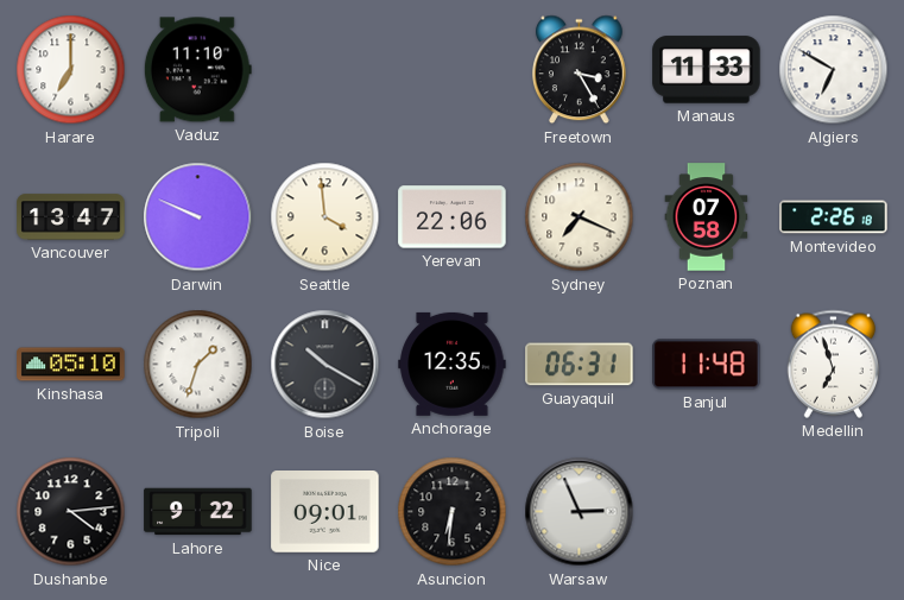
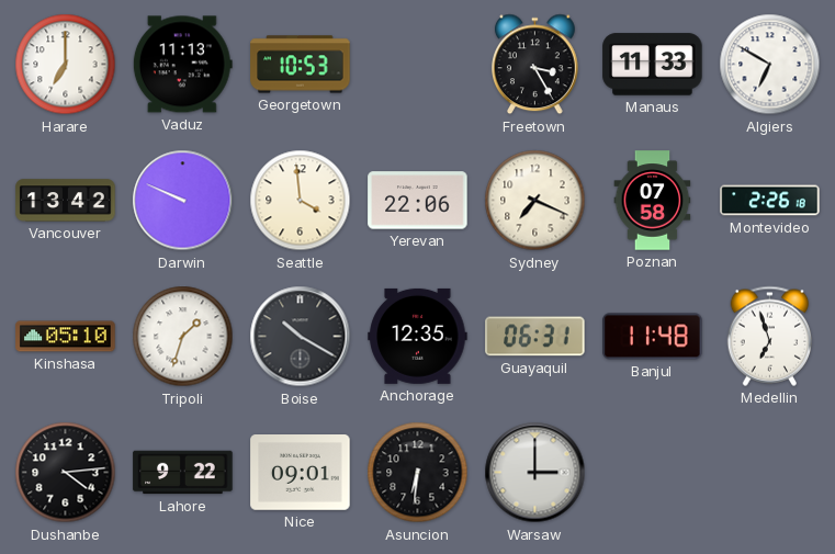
Vaduz: 11:10 -> 11:13 (182, 65)
Georgetown: none -> 10:53 (301, 65)
Vancouver: 13:47 -> 13:42 (66, 201)
Warsaw: 2:56 -> 3:00 (535, 473)
